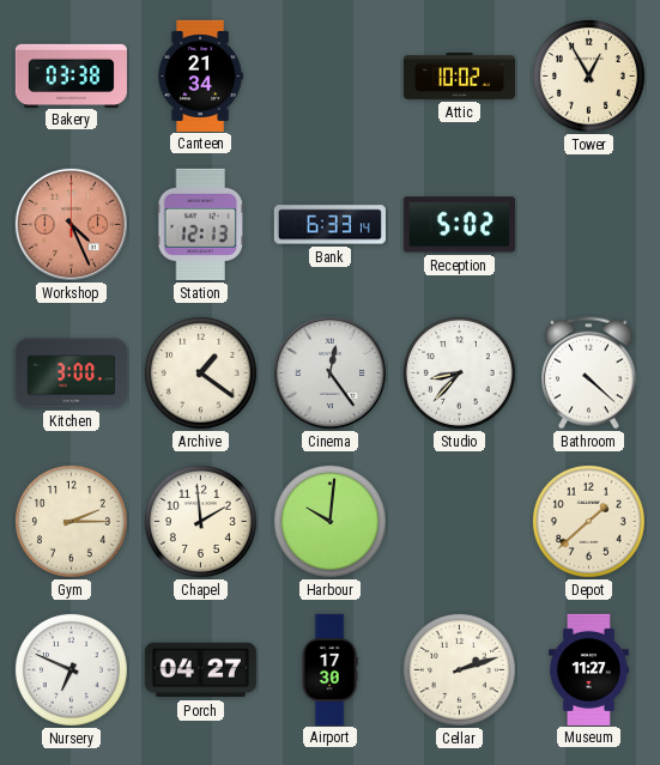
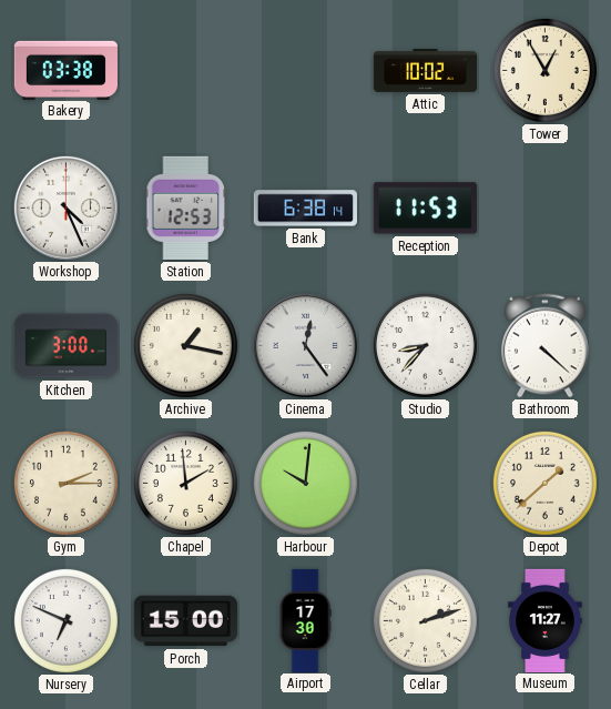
Canteen: 21:34 -> none (200, 75)
Workshop dial: salmon -> white (65, 207)
Station: 12:13 -> 12:53 (186, 207)
Bank: 6:33 -> 6:38 (305, 209)
Reception: 5:02 -> 11:53 (425, 209)
Archive: 1:21 -> 1:17 (185, 345)
Porch: 04:27 -> 15:00 (185, 621)
